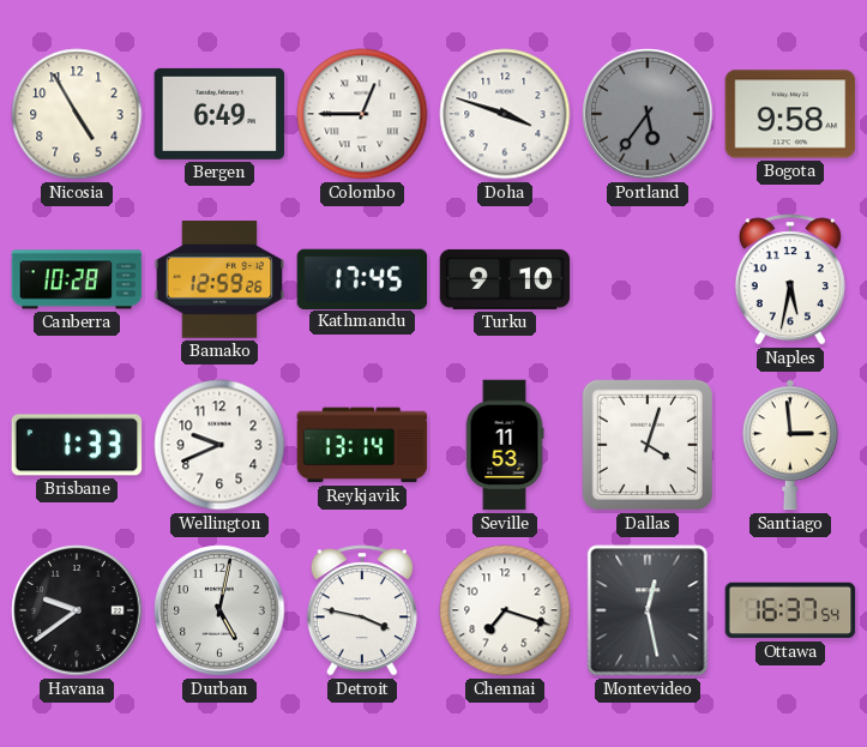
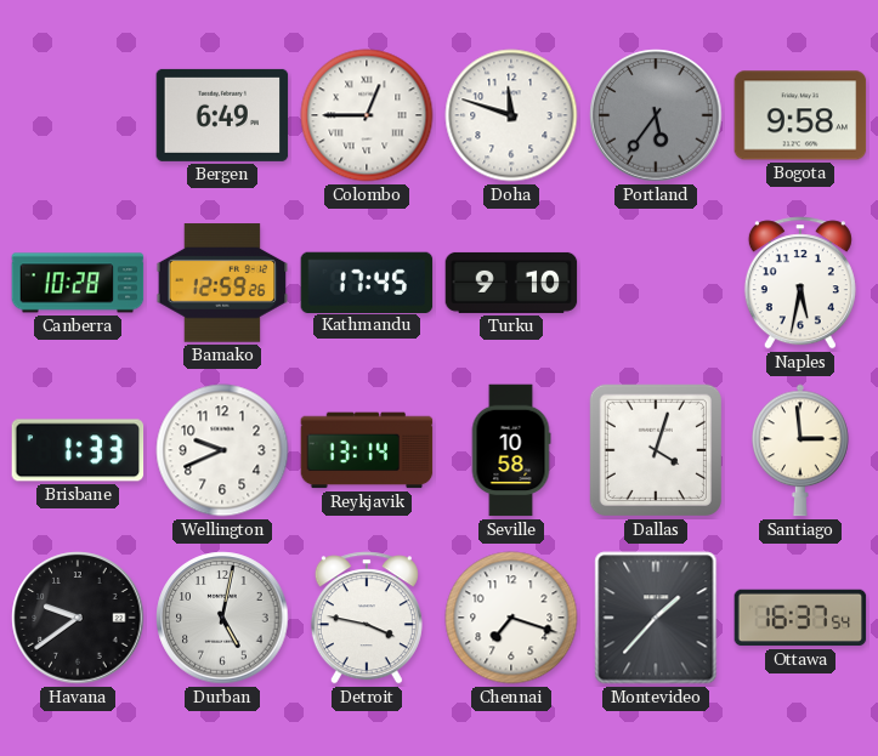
Nicosia: 4:55 -> none (77, 114)
Doha: 3:48 -> 11:48 (511, 115)
Seville: 11:53 -> 10:58 (511, 450)
Montevideo: 12:28 -> 1:37 (656, 618)
